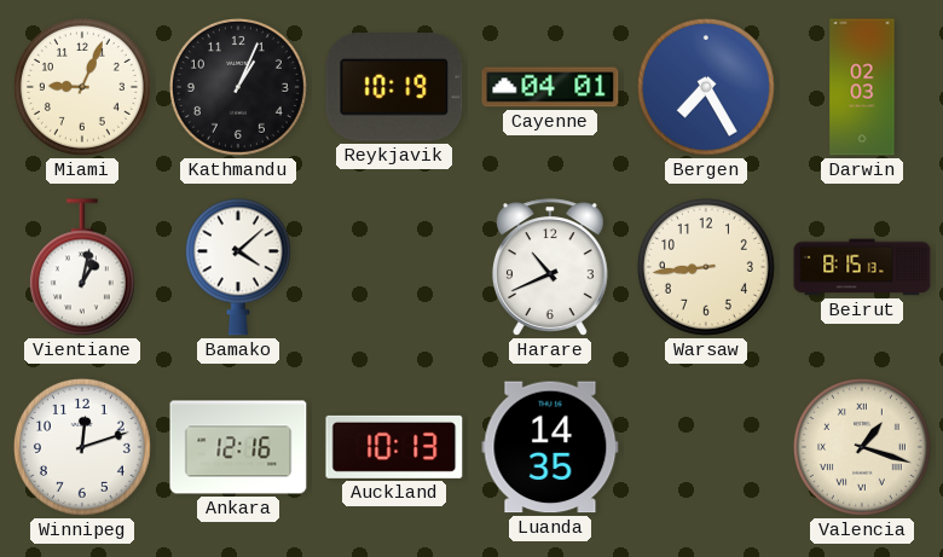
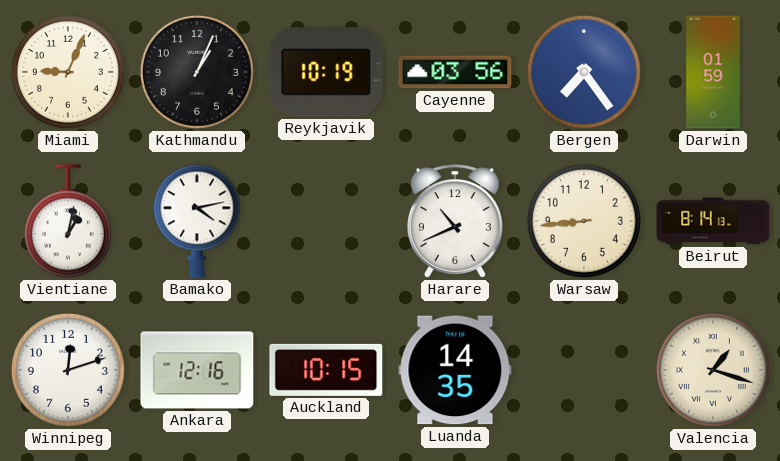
Cayenne: 04:01 -> 03:56 (455, 72)
Bergen: 7:25 -> 7:24 (584, 72)
Darwin: 02:03 -> 01:59 (713, 72)
Bamako: 4:08 -> 4:13 (197, 221)
Beirut: 8:15 -> 8:14 (713, 221)
Auckland: 10:13 -> 10:15 (326, 370)
